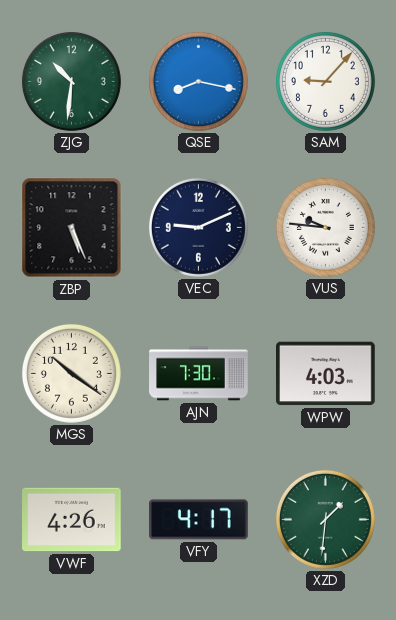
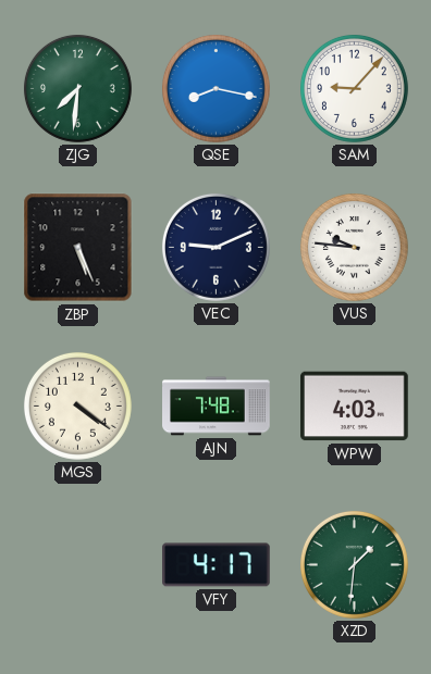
ZJG: 10:31 -> 7:31 (77, 88)
MGS: 10:21 -> 4:21 (77, 405)
AJN: 7:30 -> 7:48 (217, 407)
VWF: 4:26 -> none (72, 520)
